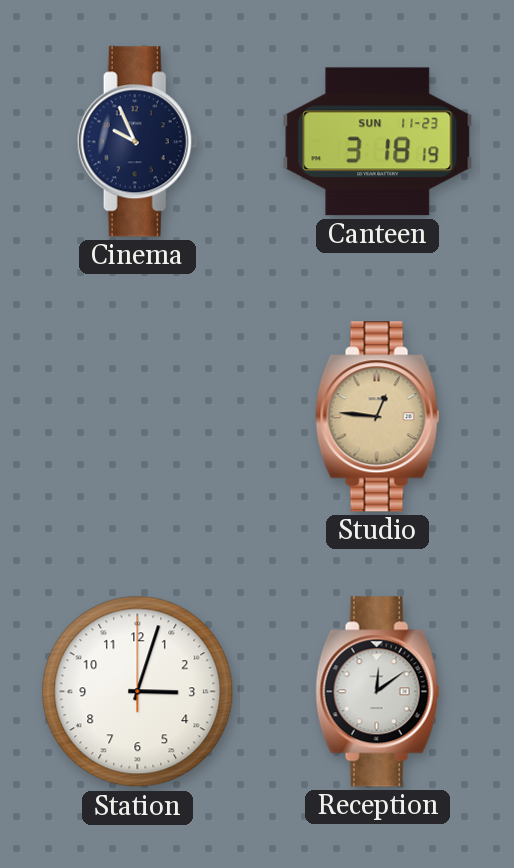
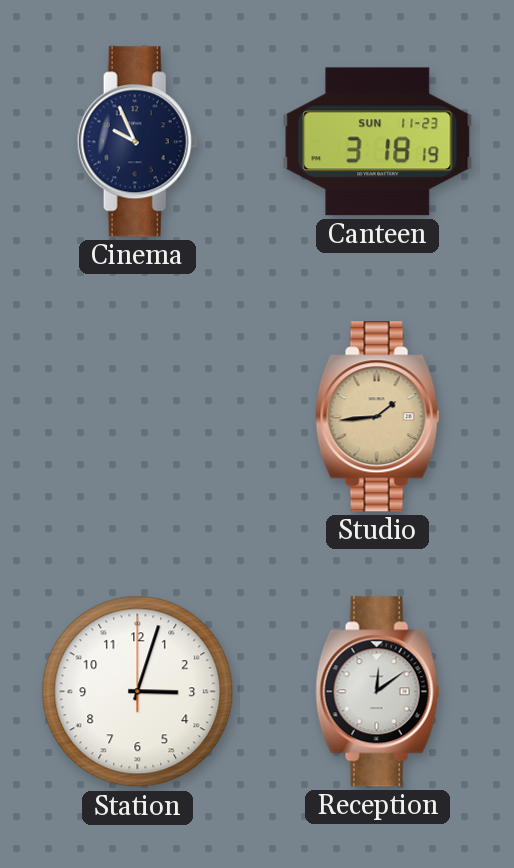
Studio: 12:46 -> 1:44 (378, 417)
